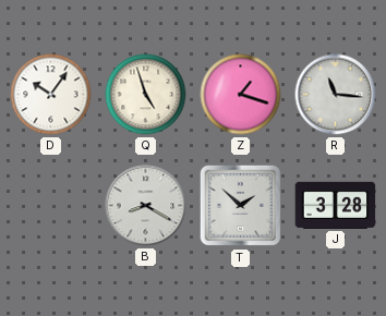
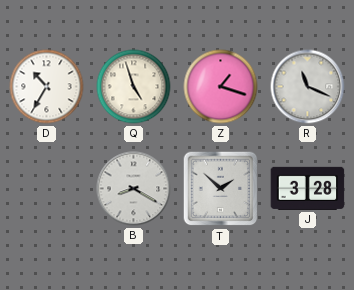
D: 10:06 -> 10:35 (47, 87)
R: 11:16 -> 11:19 (308, 87)
